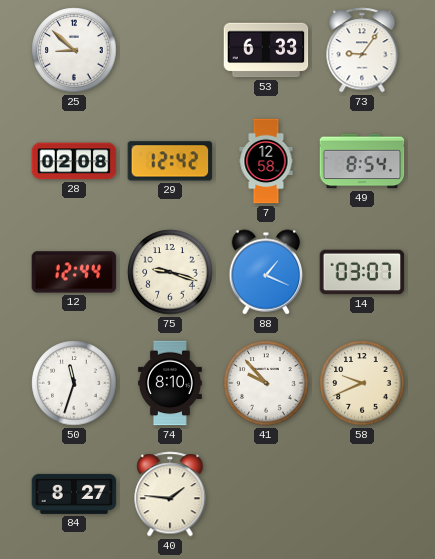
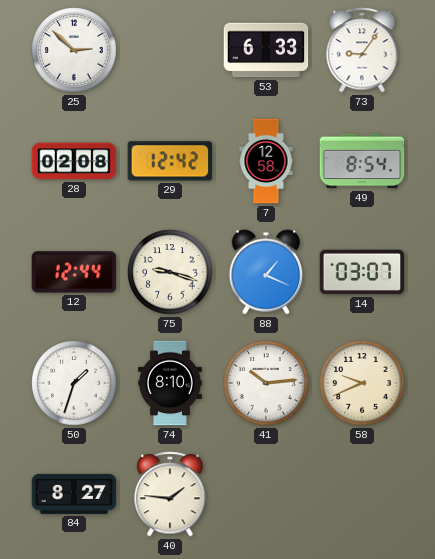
25: 8:52 -> 2:52 (74, 50)
50: 11:33 -> 1:33 (74, 383)
41: 9:53 -> 10:14 (266, 383)
